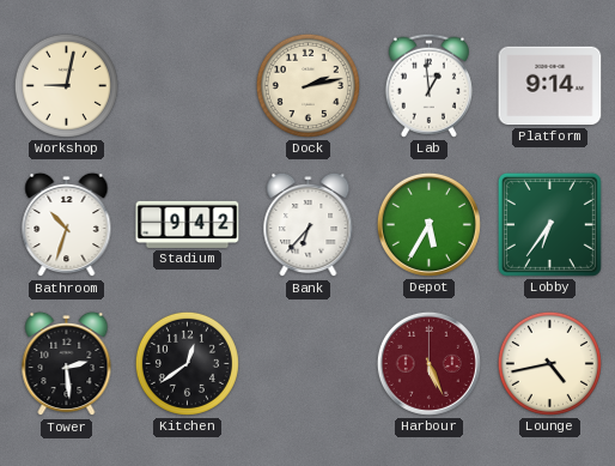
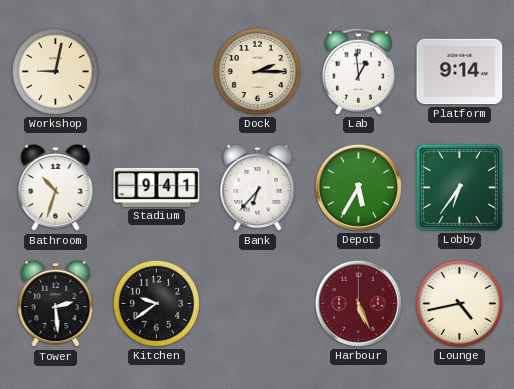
Dock: 2:13 -> 2:15 (257, 71)
Stadium: 9:42 -> 9:41 (157, 187)
Kitchen: 12:39 -> 9:39 (156, 303)
